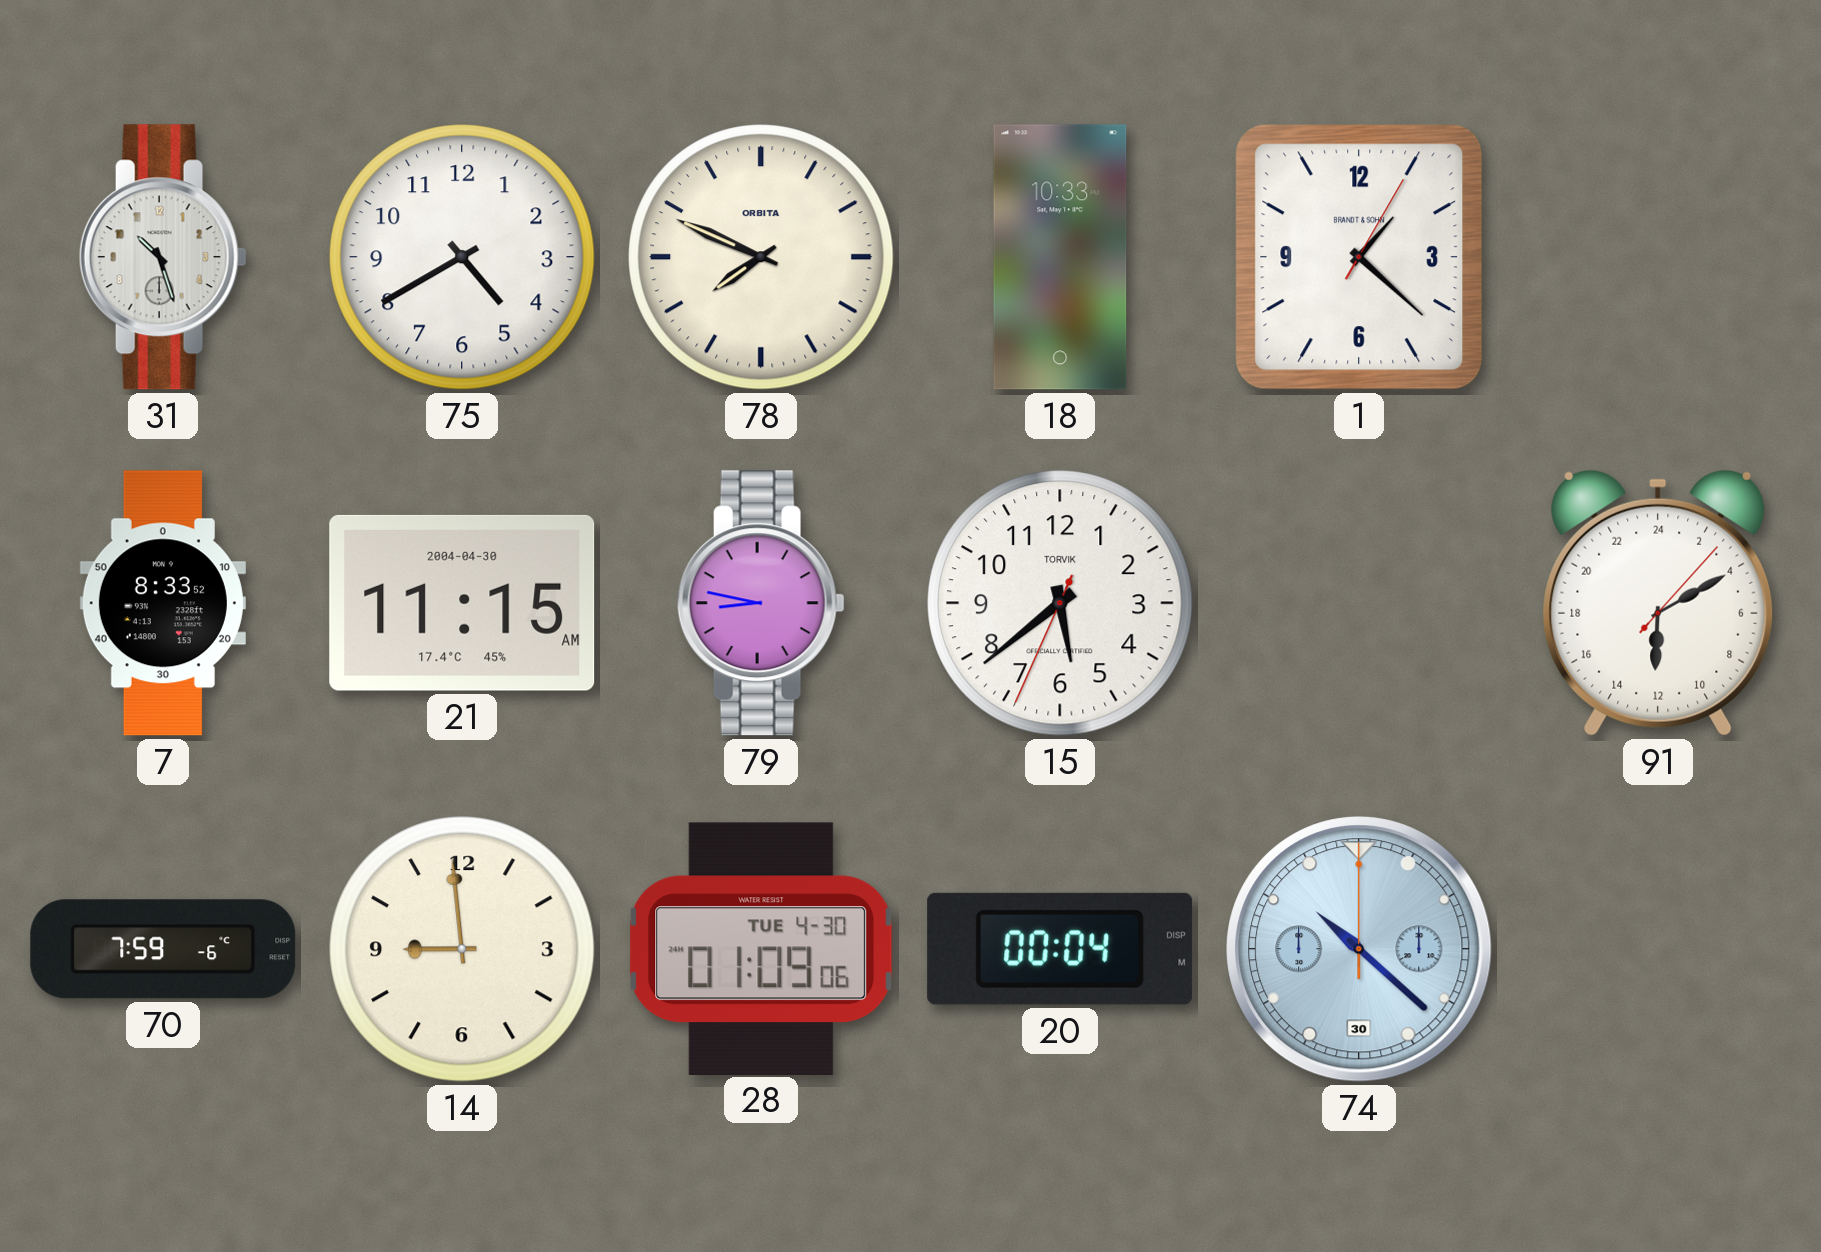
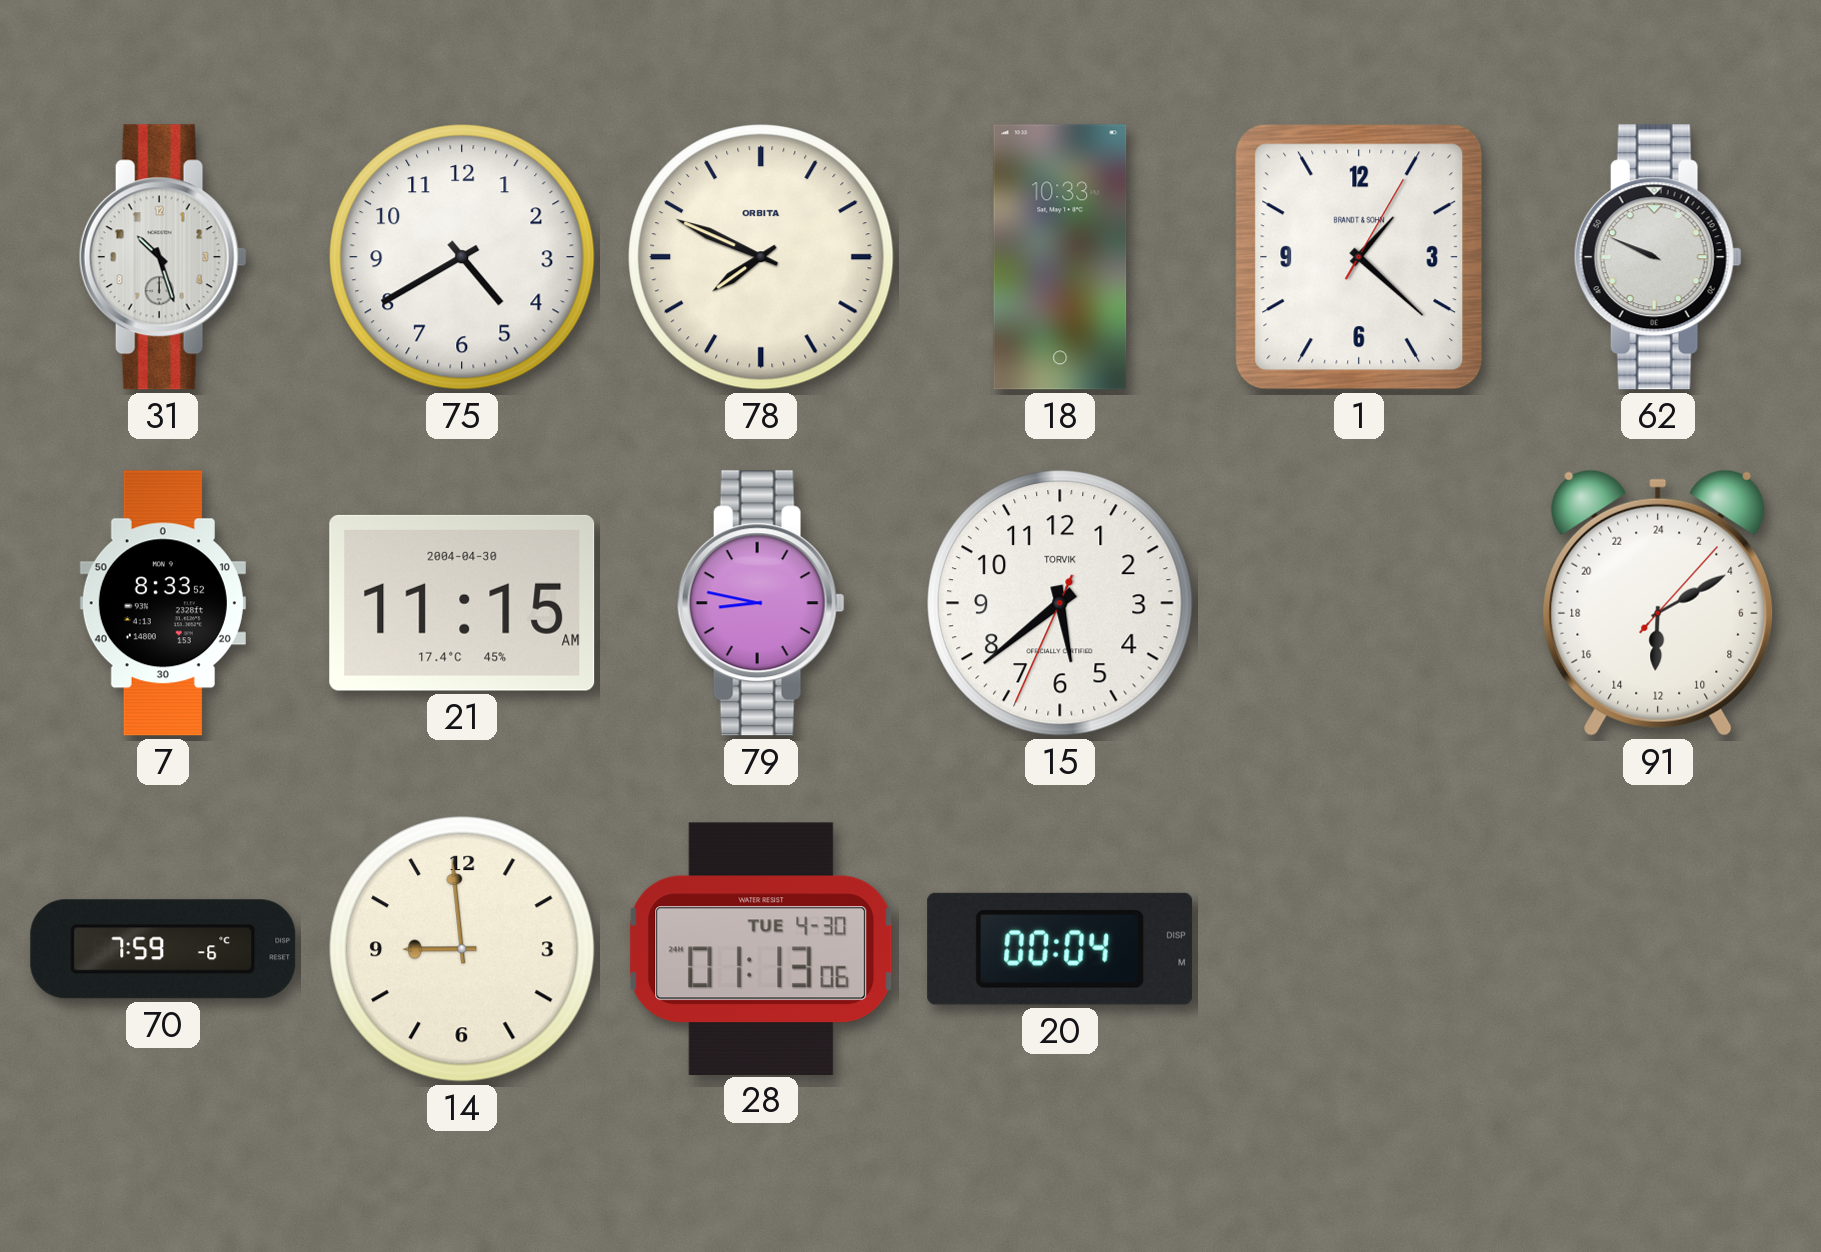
62: none -> 9:49 (1658, 257)
28: 01:09 -> 01:13 (761, 948)
74: 10:22 -> none (1359, 949)
